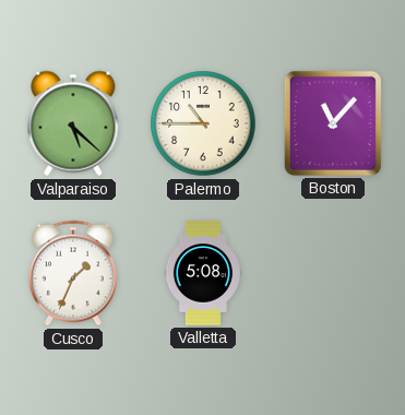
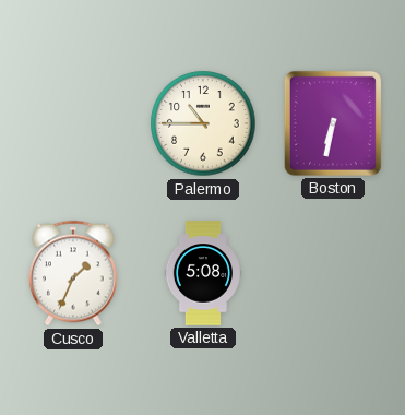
Valparaiso: 5:22 -> none (73, 123)
Boston: 11:07 -> 6:32 (333, 123)
